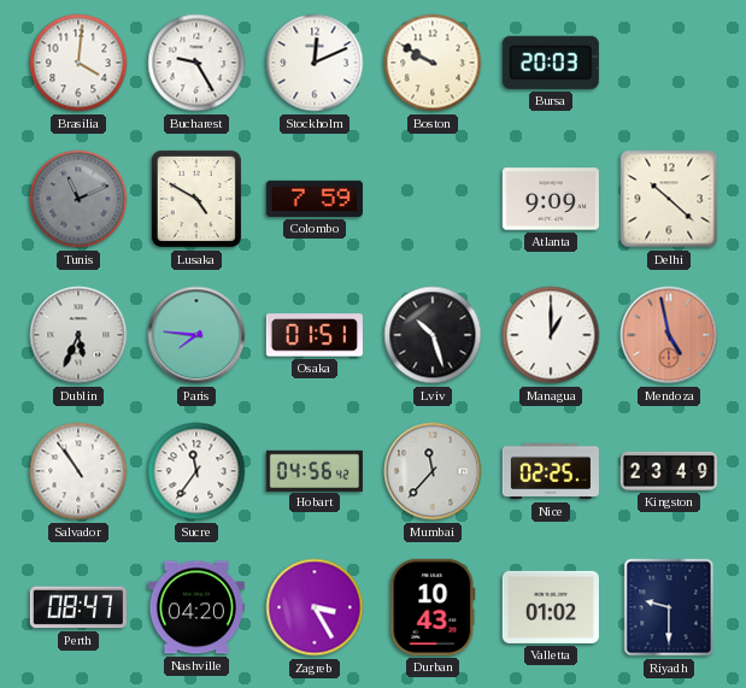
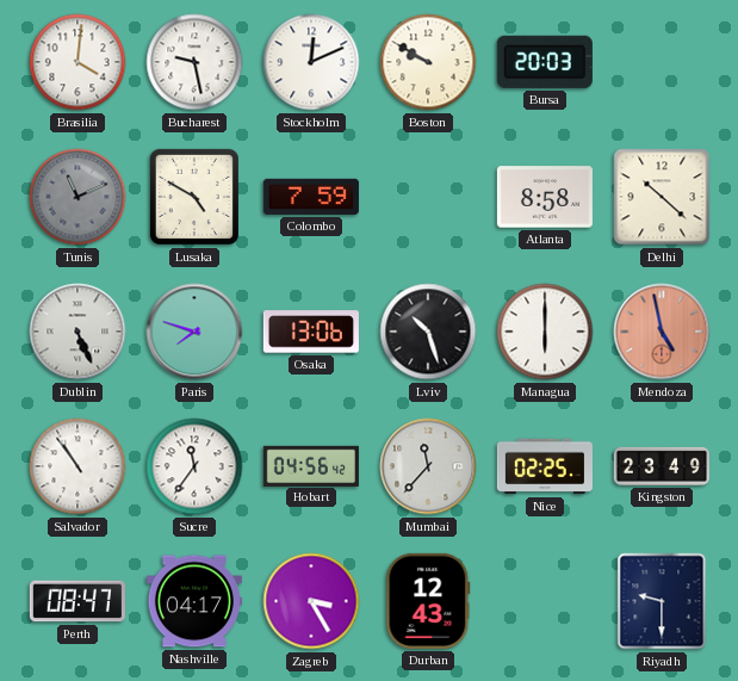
Bucharest: 9:25 -> 9:28 (194, 62)
Atlanta: 9:09 -> 8:58 (545, 197)
Dublin: 5:34 -> 5:26 (77, 332)
Paris: 7:46 -> 7:48 (194, 332)
Osaka: 01:51 -> 13:06 (311, 332)
Managua: 1:00 -> 6:00 (545, 332)
Nashville: 04:20 -> 04:17 (194, 601)
Durban: 10:43 -> 12:43 (428, 601)
Valletta: 01:02 -> none (551, 607)
